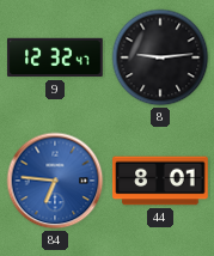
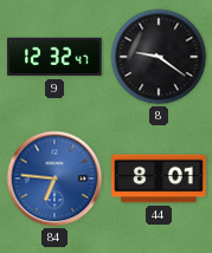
8: 9:14 -> 9:21 (159, 57)
